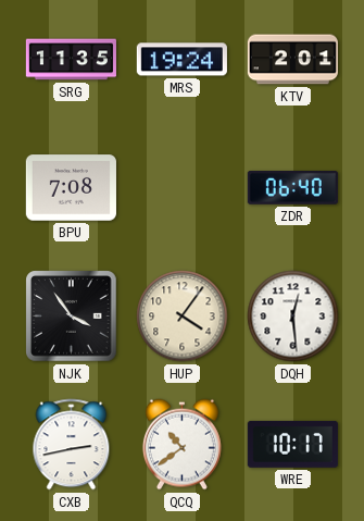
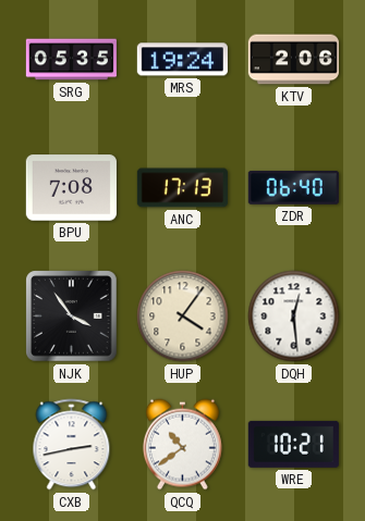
SRG: 11:35 -> 05:35 (71, 60)
KTV: 2:01 -> 2:06 (293, 60)
ANC: none -> 17:13 (182, 188)
WRE: 10:17 -> 10:21 (293, 444)
